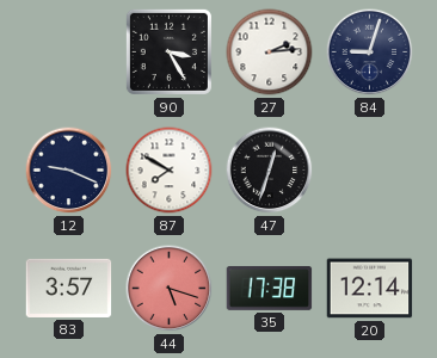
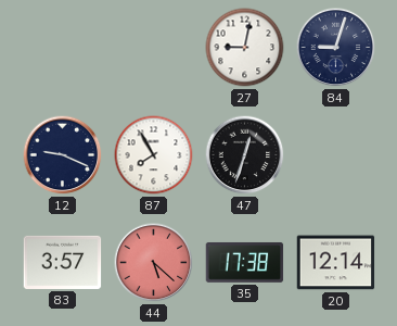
90: 3:25 -> none (168, 51)
27: 2:14 -> 9:02 (245, 48)
87: 7:50 -> 7:55 (154, 155)
44: 5:18 -> 5:22 (154, 263)
